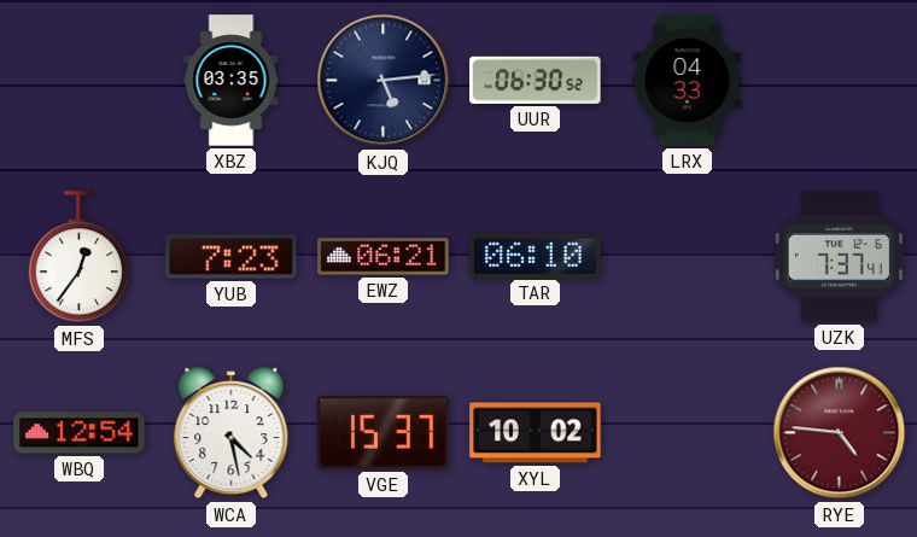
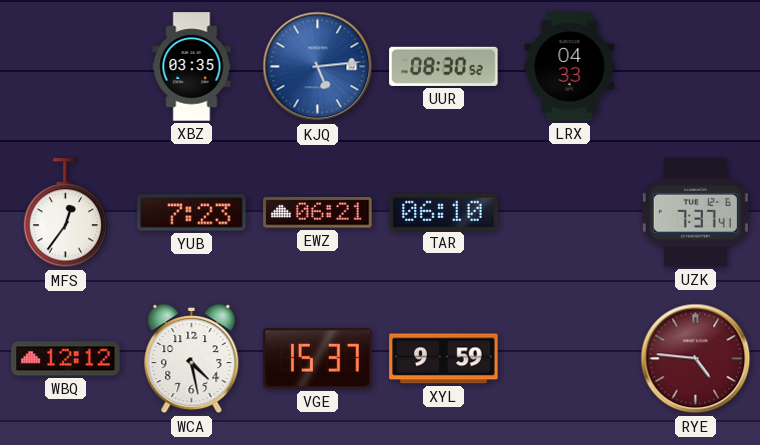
KJQ dial: navy -> blue (318, 67)
UUR: 06:30 -> 08:30 (444, 66)
WBQ: 12:54 -> 12:12 (66, 359)
XYL: 10:02 -> 9:59 (444, 359)
